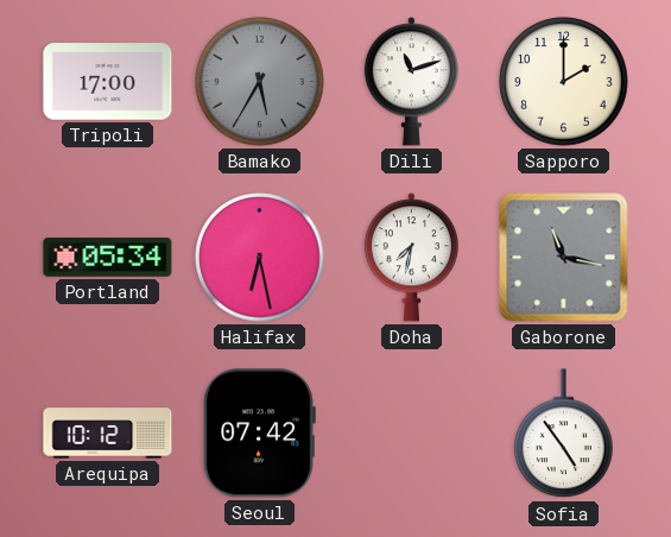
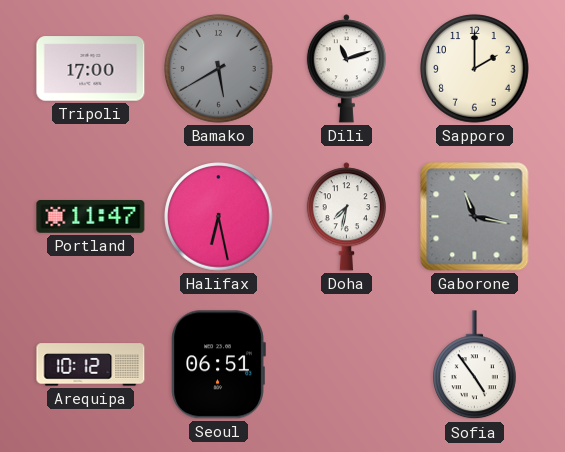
Bamako: 5:35 -> 5:40 (219, 69)
Portland: 05:34 -> 11:47 (91, 217)
Seoul: 07:42 -> 06:51 (218, 365)
